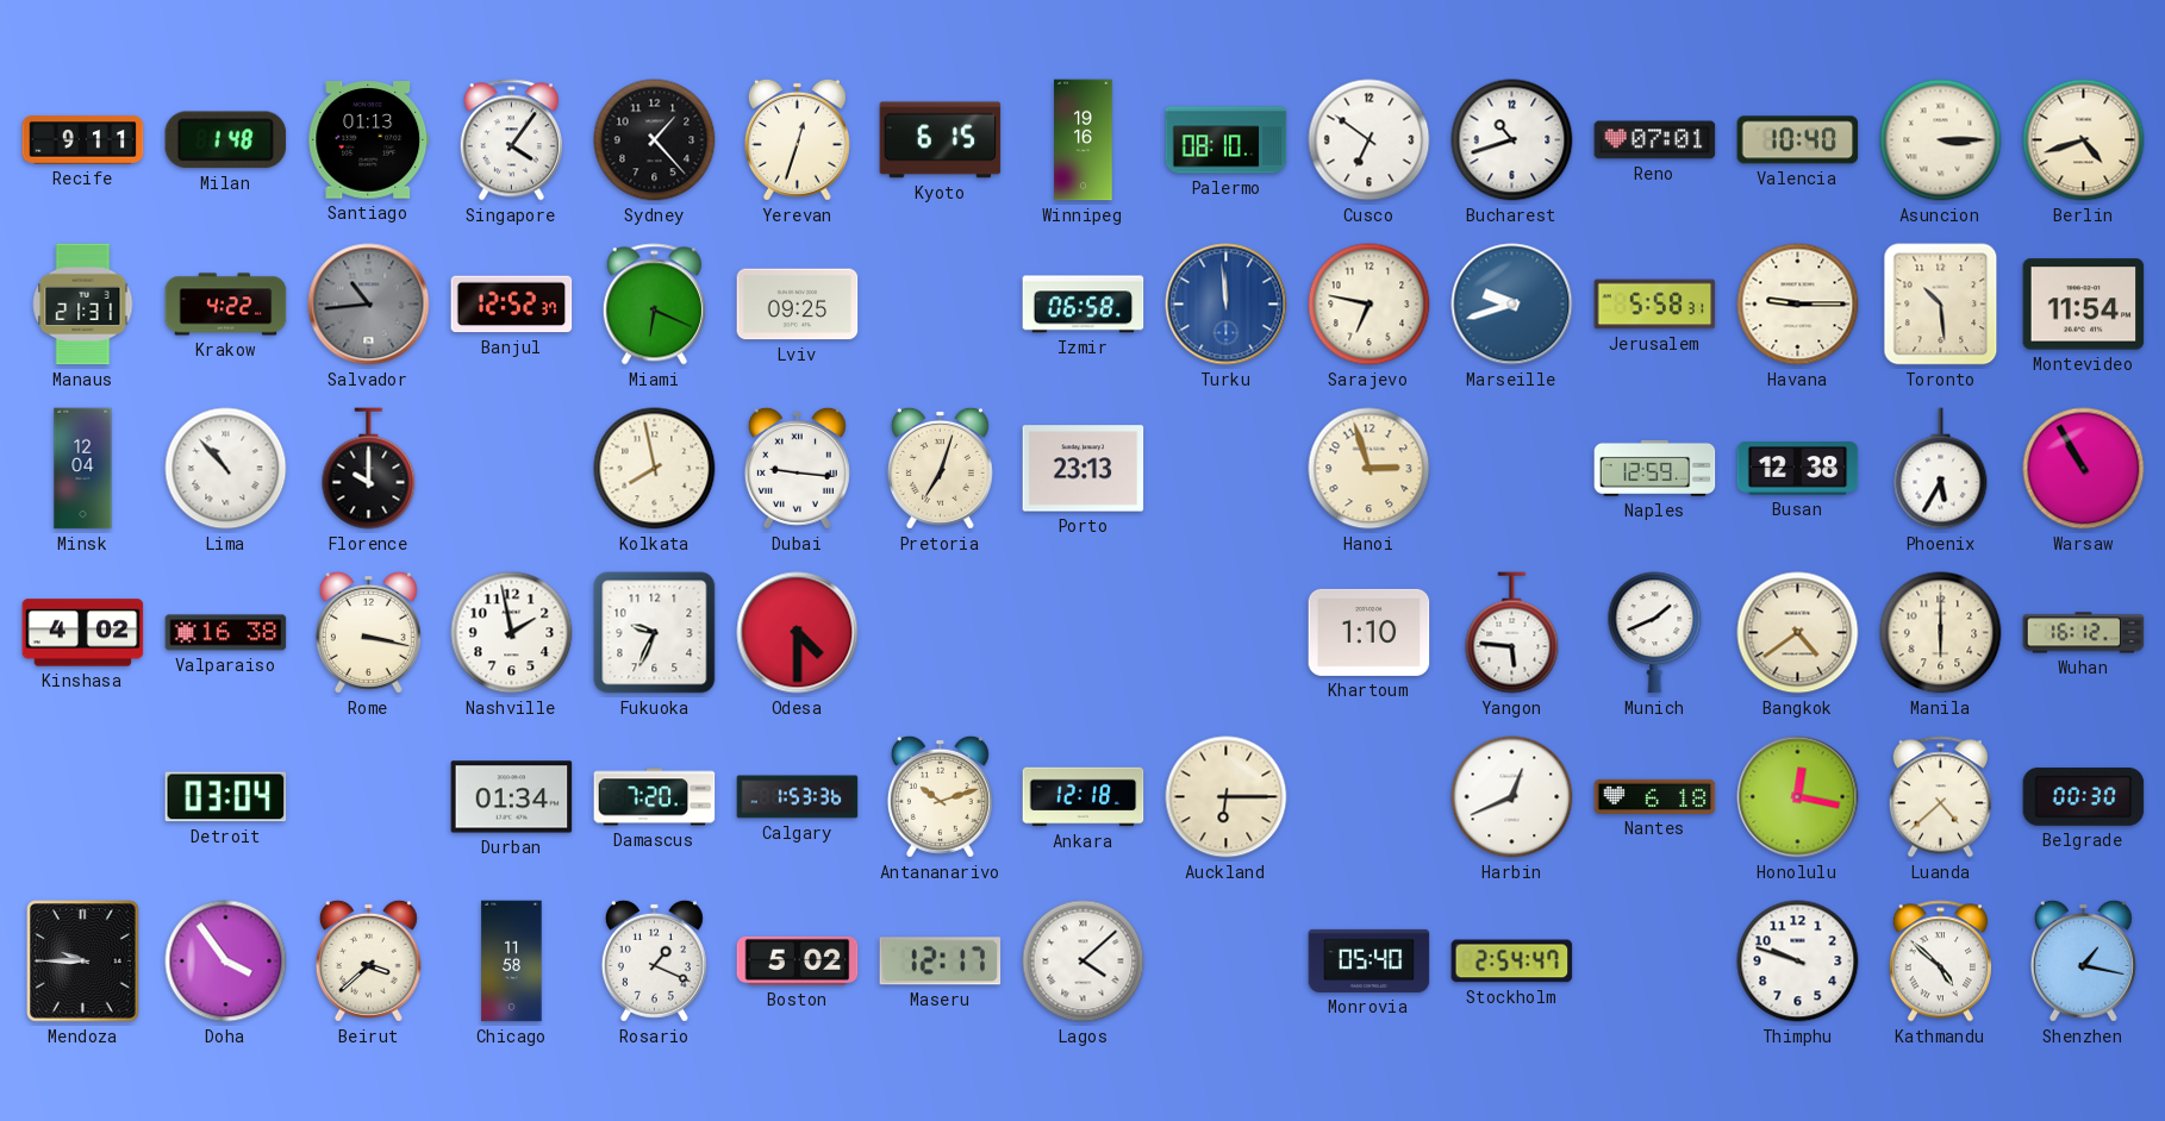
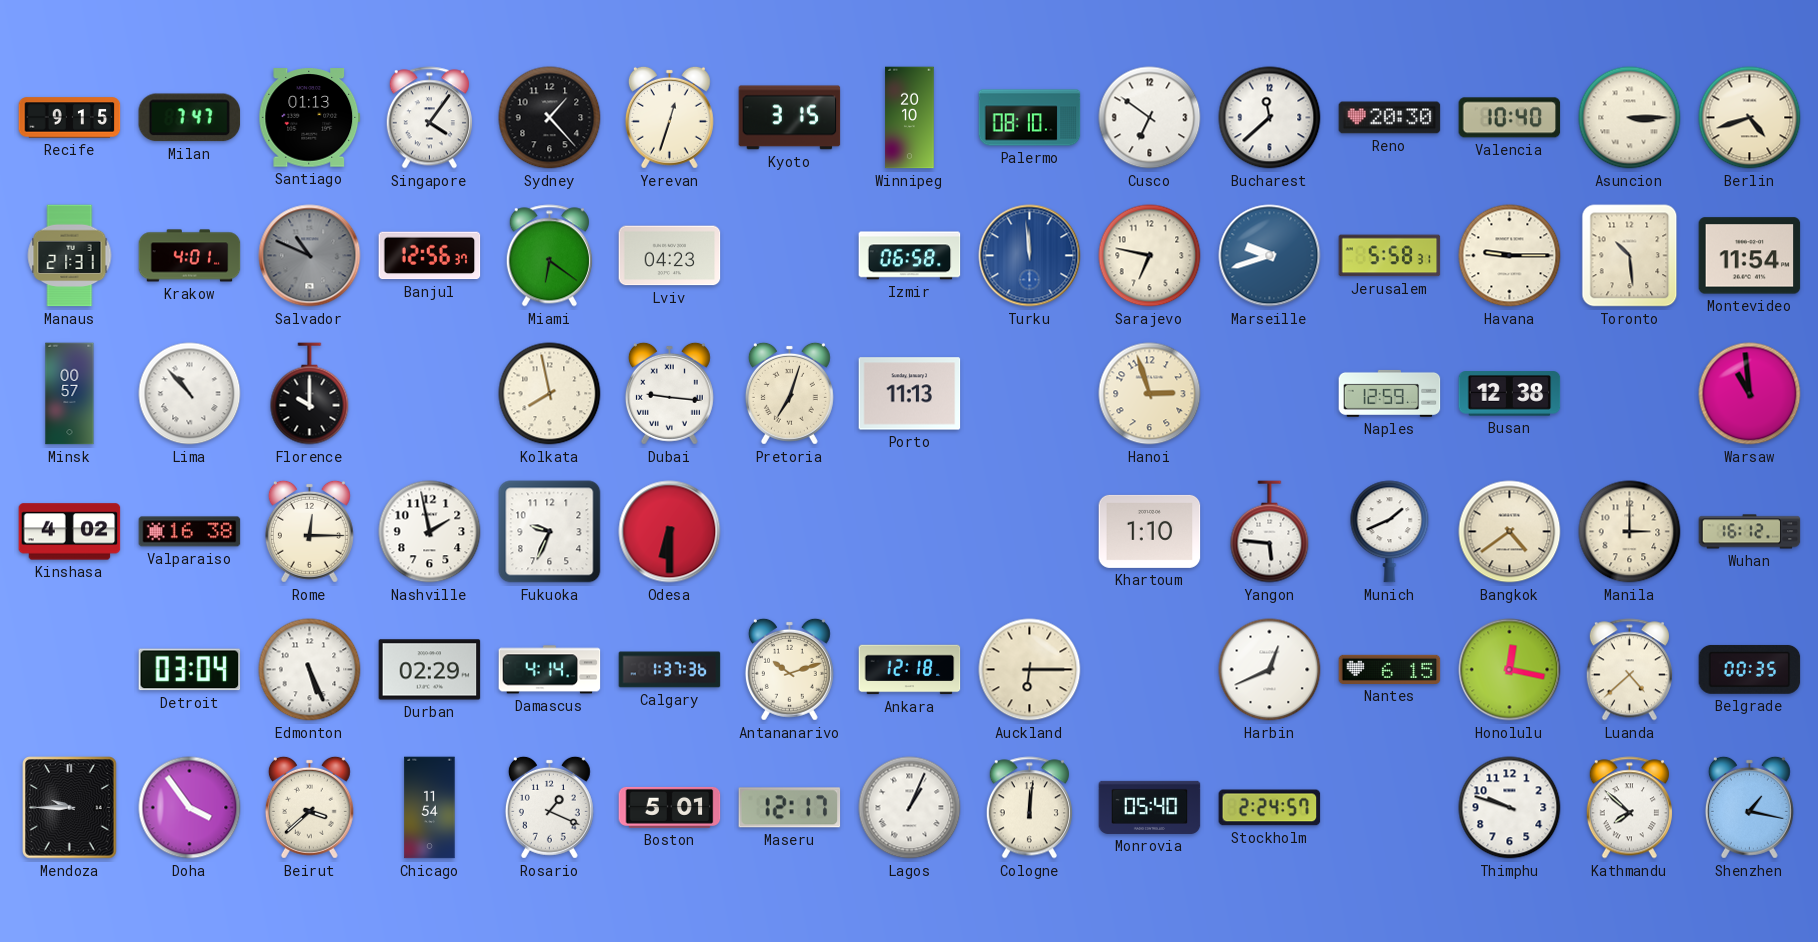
Recife: 9:11 -> 9:15 (70, 118)
Milan: 1:48 -> 7:47 (190, 118)
Kyoto: 6:15 -> 3:15 (790, 118)
Winnipeg: 19:16 -> 20:10 (910, 118)
Bucharest: 10:42 -> 11:38 (1270, 118)
Reno: 07:01 -> 20:30 (1390, 118)
Krakow: 4:22 -> 4:01 (190, 256)
Salvador: 10:44 -> 10:49 (310, 256)
Banjul: 12:52 -> 12:56 (430, 256)
Miami: 6:19 -> 6:21 (549, 256)
Lviv: 09:25 -> 04:23 (670, 256)
Minsk: 12:04 -> 00:57 (70, 394)
Porto: 23:13 -> 11:13 (910, 394)
Phoenix: 5:35 -> none (1941, 469)
Warsaw: 10:55 -> 10:59 (1750, 394)
Rome: 3:17 -> 12:15 (309, 531)
Odesa: 4:30 -> 6:30 (670, 532)
Manila: 6:00 -> 3:00 (1630, 532)
Edmonton: none -> 5:26 (310, 670)
Durban: 01:34 -> 02:29 (430, 670)
Damascus: 7:20 -> 4:14 (550, 670)
Calgary: 1:53 -> 1:37 (670, 670)
Nantes: 6:18 -> 6:15 (1390, 669)
Belgrade: 00:30 -> 00:35 (1750, 669)
Chicago: 11:58 -> 11:54 (430, 808)
Boston: 5:02 -> 5:01 (670, 807)
Lagos: 4:08 -> 1:04 (910, 808)
Cologne: none -> 12:01 (1029, 808)
Stockholm: 2:54 -> 2:24 (1270, 808)
Kathmandu: 4:52 -> 7:52 (1629, 808)
